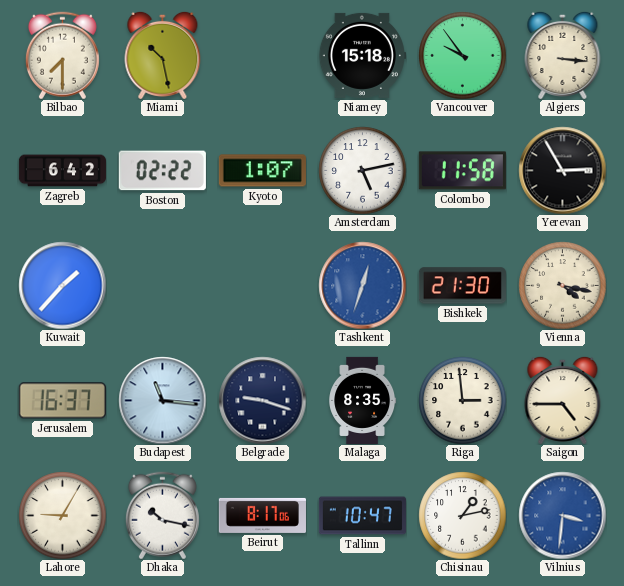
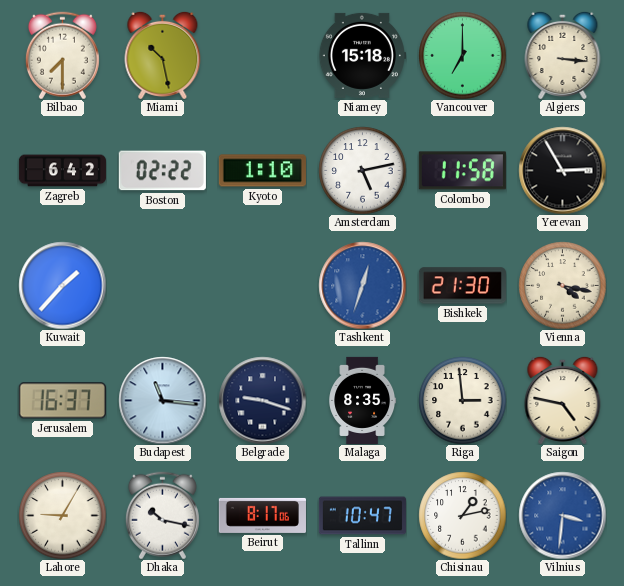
Vancouver: 9:54 -> 7:00 (462, 55)
Kyoto: 1:07 -> 1:10 (262, 171)
Saigon: 4:45 -> 4:47 (563, 400)
